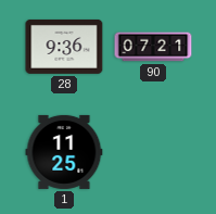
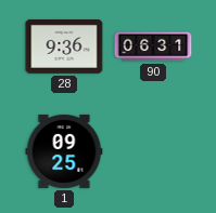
90: 07:21 -> 06:31 (153, 46)
1: 11:25 -> 09:25 (64, 151)
